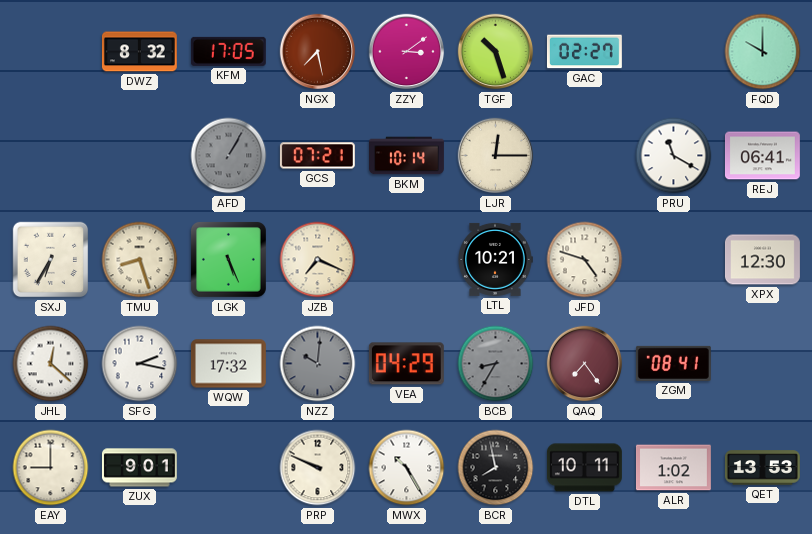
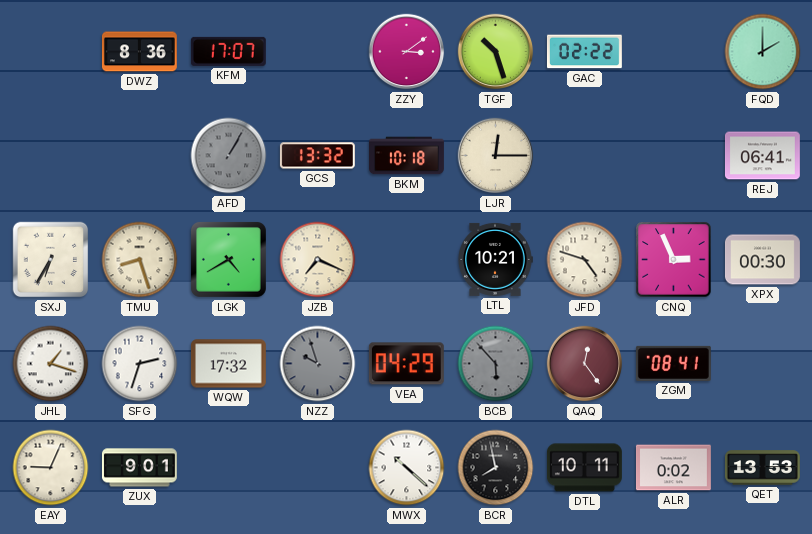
DWZ: 8:32 -> 8:36 (139, 52)
KFM: 17:05 -> 17:07 (228, 51)
NGX: 7:28 -> none (318, 52)
GAC: 02:27 -> 02:22 (584, 52)
FQD: 10:00 -> 2:00 (763, 52)
GCS: 07:21 -> 13:32 (317, 156)
BKM: 10:14 -> 10:18 (407, 156)
PRU: 11:20 -> none (674, 156)
LGK: 5:26 -> 4:40 (228, 259)
CNQ: none -> 2:56 (674, 260)
XPX: 12:30 -> 00:30 (762, 260)
JHL: 12:22 -> 1:18 (51, 364)
SFG: 2:17 -> 2:33 (140, 364)
NZZ: 10:01 -> 9:57 (318, 364)
BCB: 8:35 -> 5:53 (496, 364)
QAQ: 7:24 -> 12:24 (585, 364)
EAY: 9:00 -> 9:04 (51, 468)
PRP: 9:49 -> none (318, 468)
MWX: 10:25 -> 10:22 (407, 468)
ALR: 1:02 -> 0:02 (673, 468)
